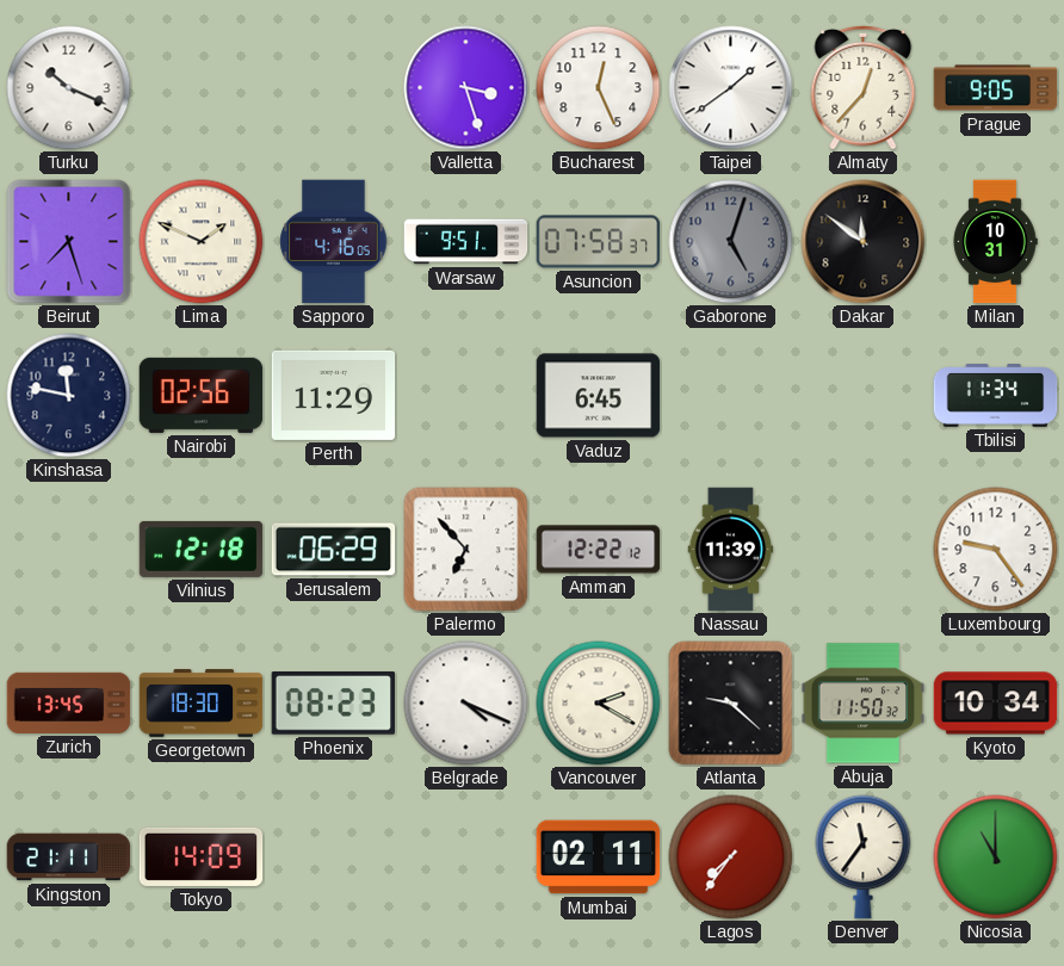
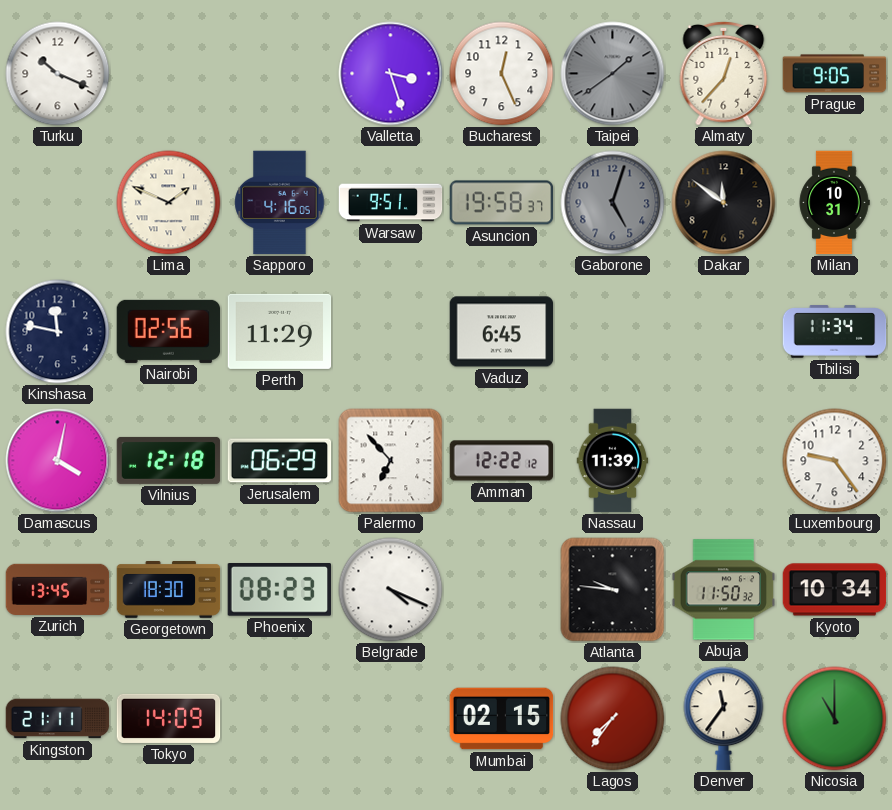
Taipei dial: white -> grey (613, 74)
Beirut: 7:27 -> none (69, 242)
Asuncion: 07:58 -> 19:58 (502, 203)
Damascus: none -> 4:02 (58, 461)
Vancouver: 2:20 -> none (599, 704)
Atlanta: 9:22 -> 9:46 (613, 590)
Mumbai: 02:11 -> 02:15 (502, 719)
